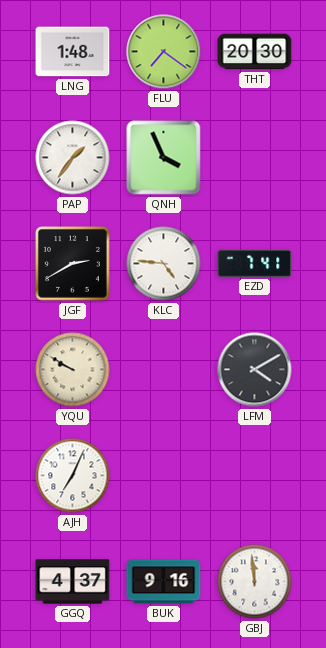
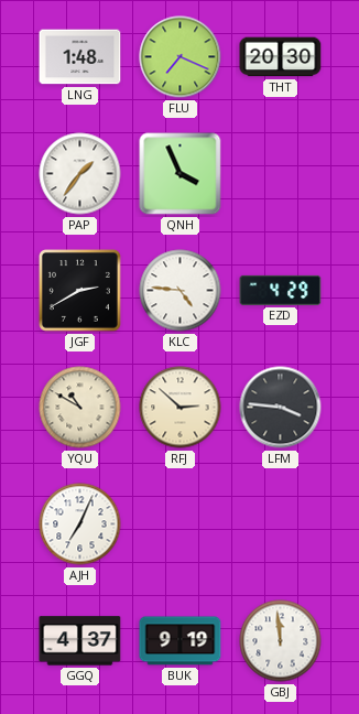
FLU: 7:21 -> 7:19 (181, 57)
EZD: 7:41 -> 4:29 (281, 290)
YQU: 9:50 -> 10:50 (80, 408)
RFJ: none -> 2:52 (181, 408)
LFM: 4:10 -> 3:46 (281, 408)
BUK: 9:16 -> 9:19 (181, 641)
